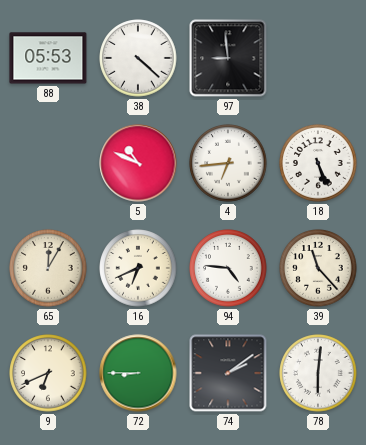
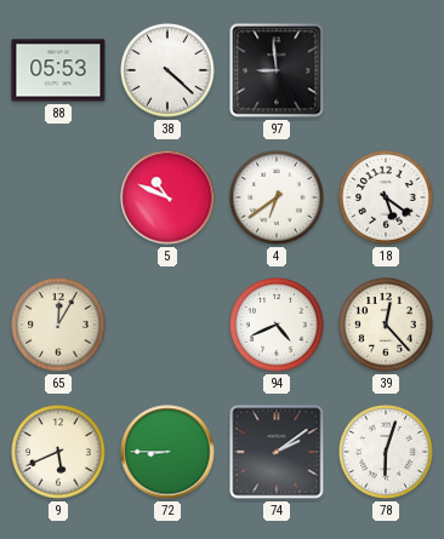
4: 6:44 -> 6:39 (277, 197)
18: 5:26 -> 5:21 (386, 197)
16: 6:41 -> none (138, 268)
94: 4:46 -> 4:41 (277, 325)
39: 11:23 -> 12:23 (386, 325)
9: 6:41 -> 5:41 (58, 452)
78: 6:01 -> 6:03 (386, 452)
